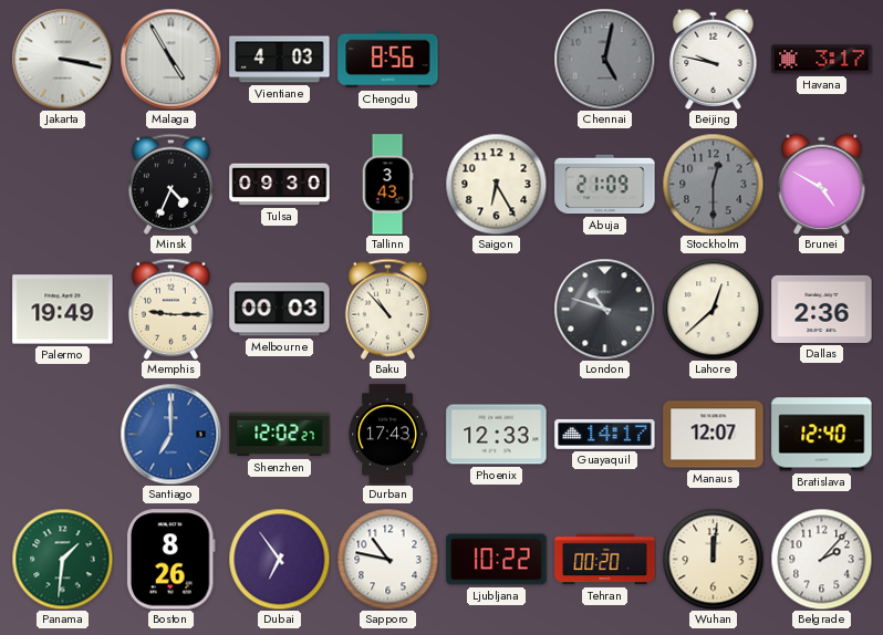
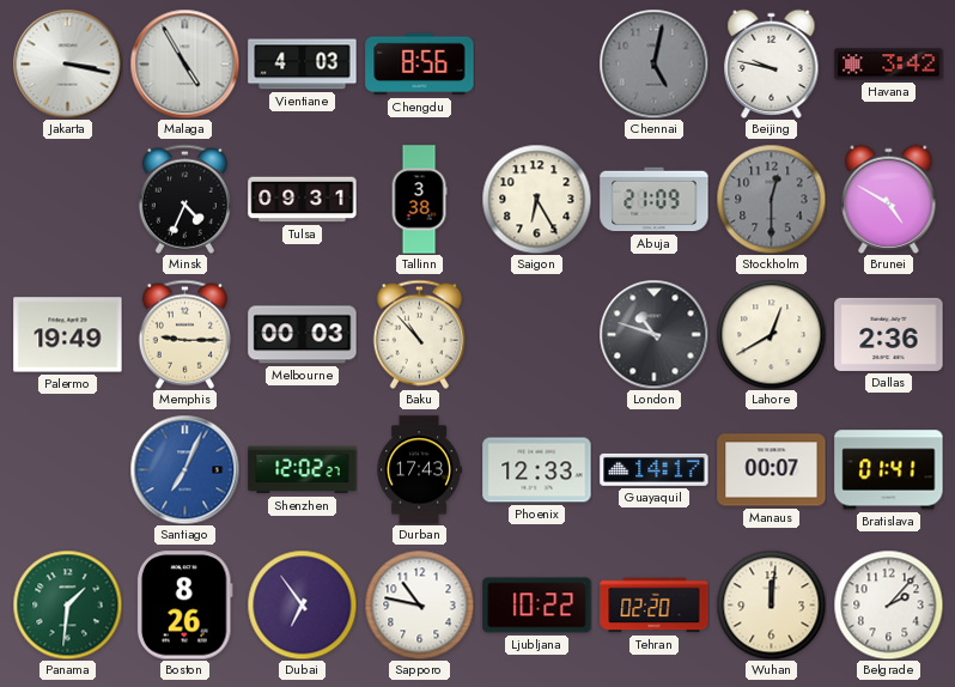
Havana: 3:17 -> 3:42 (889, 65)
Tulsa: 09:30 -> 09:31 (303, 200)
Tallinn: 3:43 -> 3:38 (419, 200)
Lahore: 12:38 -> 12:40 (771, 334)
Santiago: 7:00 -> 7:04 (184, 469)
Manaus: 12:07 -> 00:07 (772, 470)
Bratislava: 12:40 -> 01:41 (889, 470)
Tehran: 00:20 -> 02:20 (655, 606)
